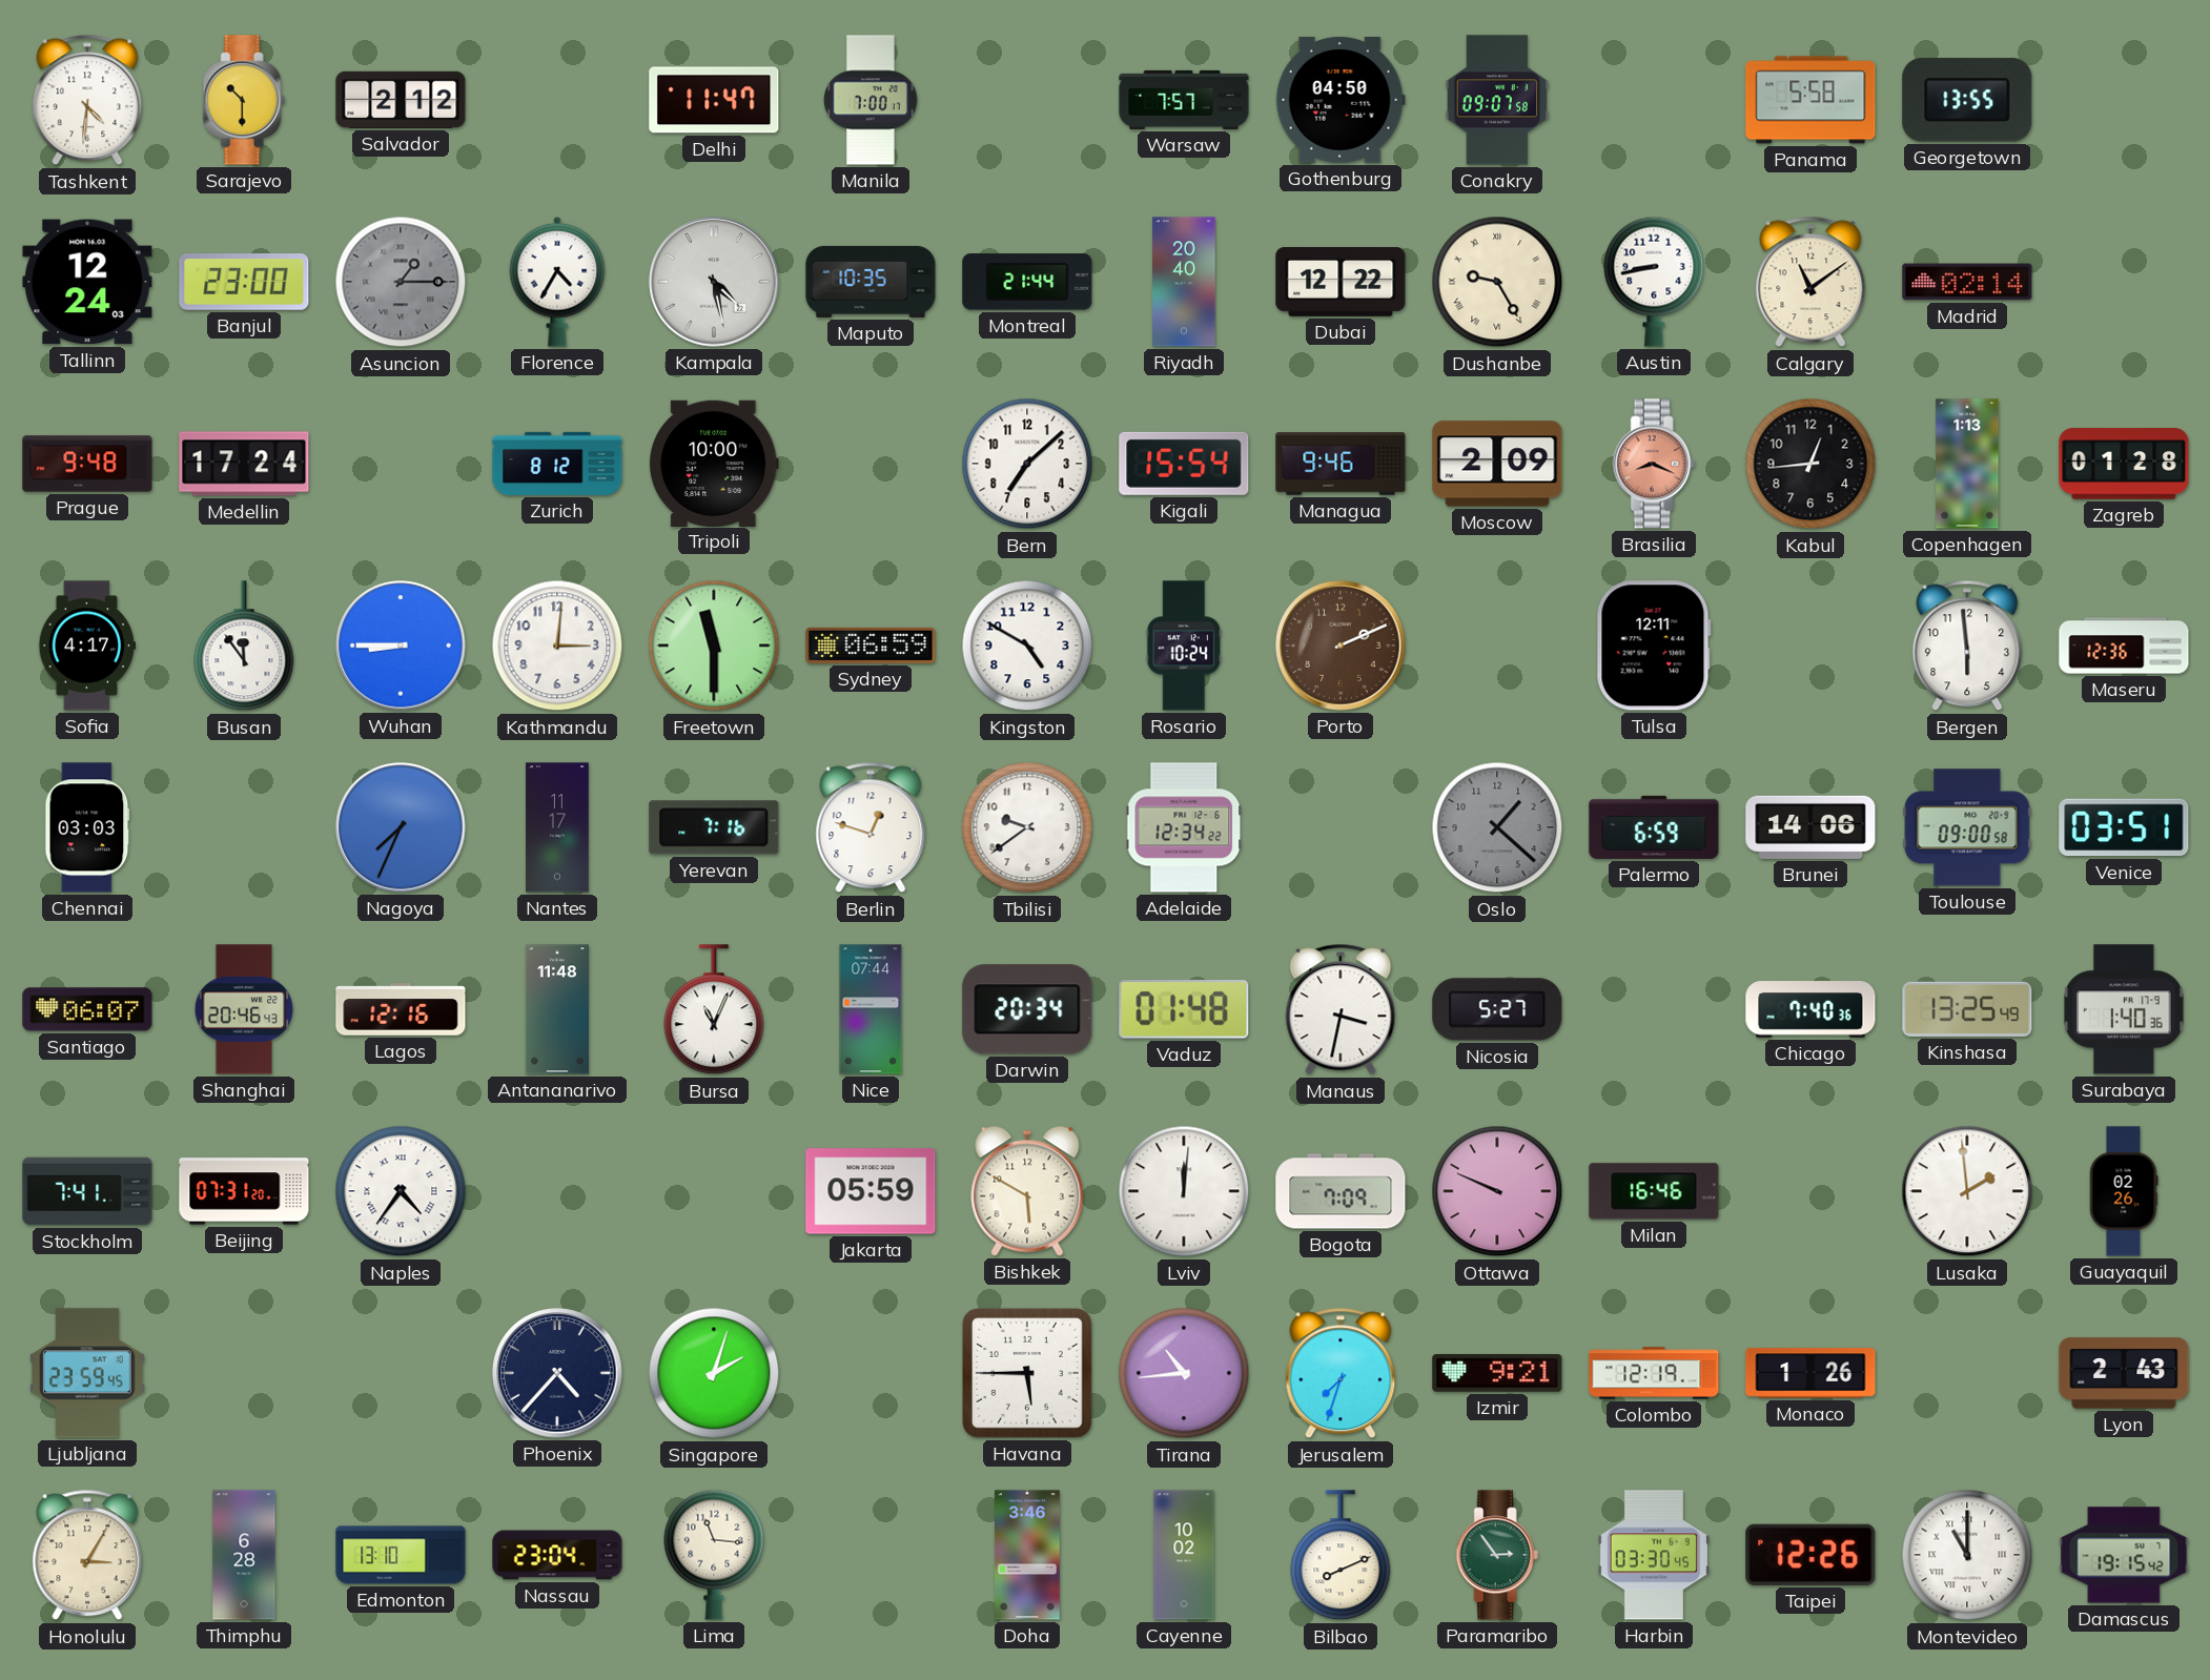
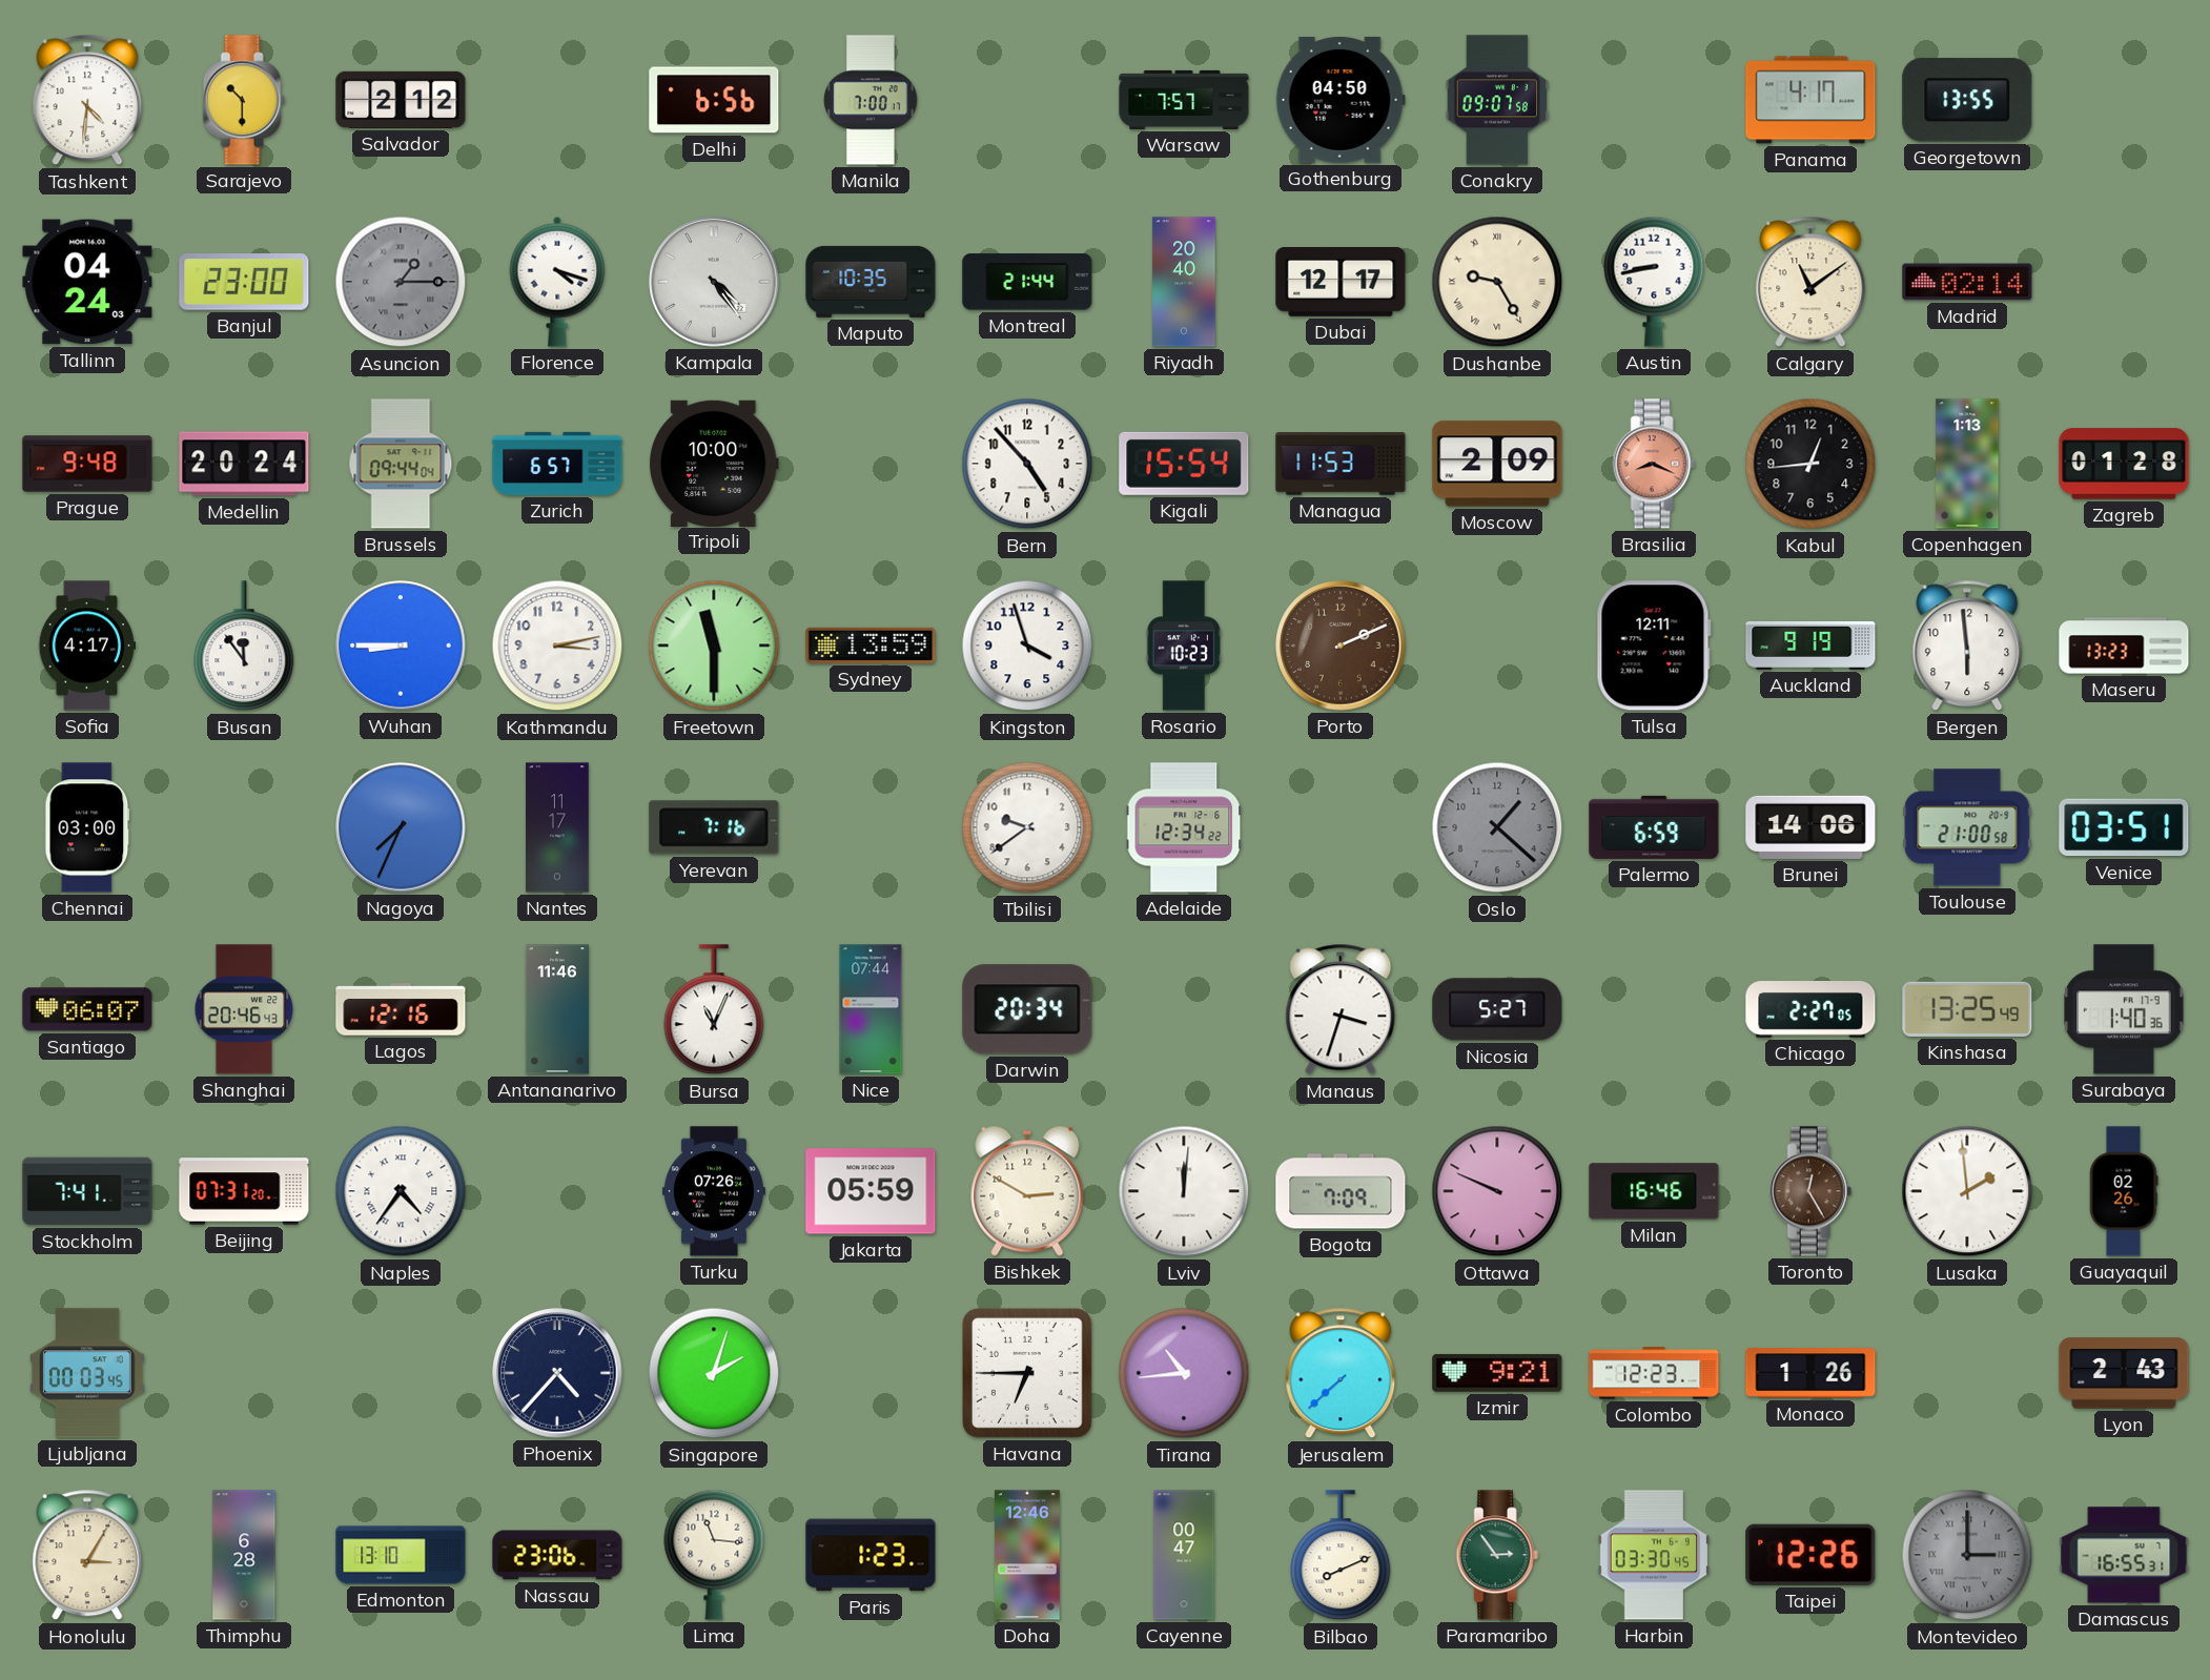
Delhi: 11:47 -> 6:56 (714, 100)
Panama: 5:58 -> 4:17 (1810, 100)
Tallinn: 12:24 -> 04:24 (87, 282)
Florence: 4:35 -> 4:18 (557, 282)
Kampala: 4:28 -> 4:24 (714, 282)
Dubai: 12:22 -> 12:17 (1341, 283)
Medellin: 17:24 -> 20:24 (244, 464)
Brussels: none -> 09:44 (401, 464)
Zurich: 8:12 -> 6:57 (557, 464)
Bern: 7:08 -> 4:53 (1027, 464)
Managua: 9:46 -> 11:53 (1341, 464)
Kathmandu: 3:01 -> 3:13 (557, 646)
Sydney: 06:59 -> 13:59 (871, 646)
Kingston: 4:50 -> 3:57 (1027, 646)
Rosario: 10:24 -> 10:23 (1184, 646)
Auckland: none -> 9:19 (1810, 646)
Maseru: 12:36 -> 13:23 (2124, 646)
Chennai: 03:03 -> 03:00 (87, 827)
Berlin: 12:48 -> none (871, 827)
Toulouse: 09:00 -> 21:00 (1967, 827)
Antananarivo: 11:48 -> 11:46 (557, 1009)
Vaduz: 01:48 -> none (1184, 1009)
Manaus: 3:32 -> 3:33 (1341, 1009)
Chicago: 7:40 -> 2:27 (1810, 1009)
Turku: none -> 07:26 (714, 1191)
Bishkek: 5:50 -> 2:50 (1027, 1191)
Toronto: none -> 12:25 (1810, 1191)
Ljubljana: 23:59 -> 00:03 (87, 1373)
Havana: 5:45 -> 6:45 (1027, 1373)
Jerusalem: 7:33 -> 7:38 (1341, 1373)
Colombo: 12:19 -> 12:23 (1654, 1373)
Nassau: 23:04 -> 23:06 (557, 1555)
Paris: none -> 1:23 (871, 1555)
Doha: 3:46 -> 12:46 (1028, 1555)
Cayenne: 10:02 -> 00:47 (1184, 1555)
Montevideo: 11:00 -> 3:00 (1967, 1555)
Montevideo dial: white -> grey (1967, 1555)
Damascus: 19:15 -> 16:55 (2124, 1555)
